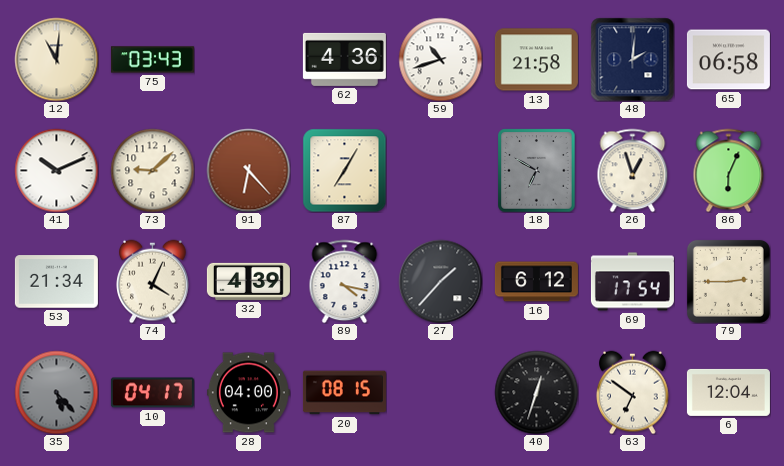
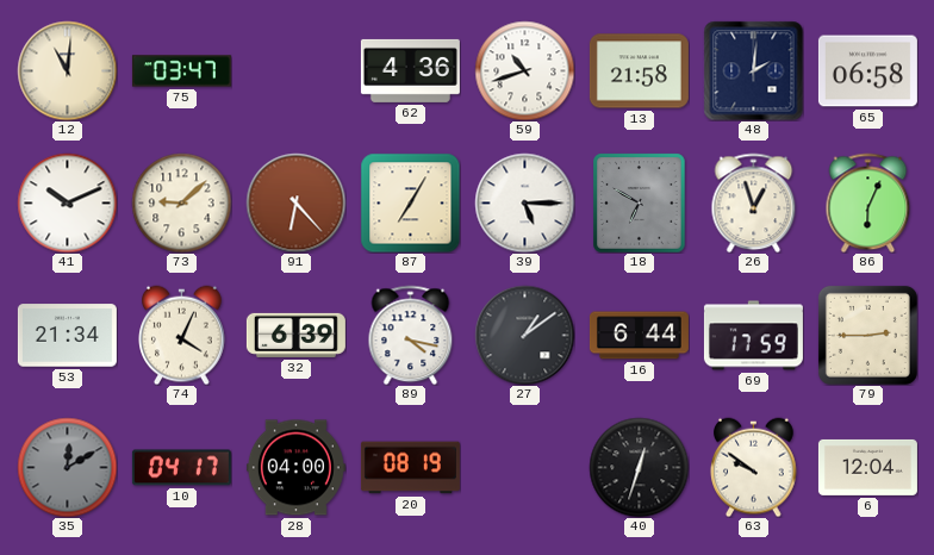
75: 03:43 -> 03:47 (181, 71)
39: none -> 5:15 (524, 202)
32: 4:39 -> 6:39 (295, 335)
27: 1:37 -> 1:09 (524, 335)
16: 6:12 -> 6:44 (639, 336)
69: 17:54 -> 17:59 (753, 336)
35: 5:23 -> 12:10 (67, 467)
20: 08:15 -> 08:19 (410, 468)
63: 6:51 -> 9:51 (754, 467)
